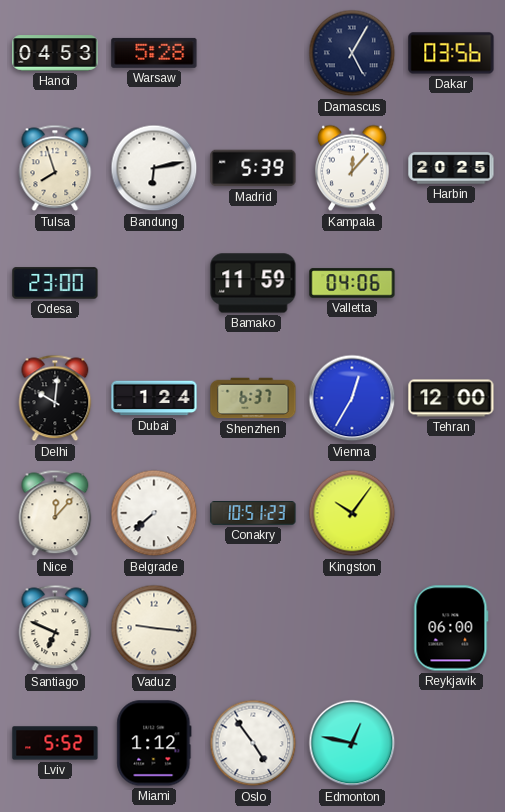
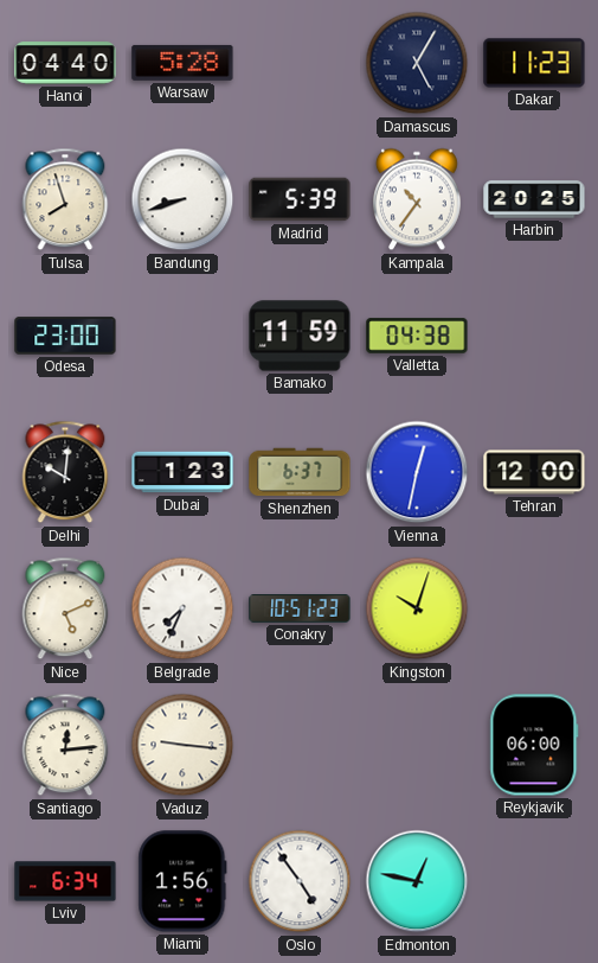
Hanoi: 04:53 -> 04:40 (65, 63)
Dakar: 03:56 -> 11:23 (534, 63)
Bandung: 6:13 -> 8:42 (182, 199)
Kampala: 12:07 -> 10:36 (418, 199)
Valletta: 04:06 -> 04:38 (417, 336)
Dubai: 1:24 -> 1:23 (182, 472)
Vienna: 12:35 -> 12:32 (417, 472)
Nice: 12:07 -> 5:11 (65, 608)
Belgrade: 7:38 -> 7:34 (182, 608)
Kingston: 10:06 -> 10:03 (417, 608)
Santiago: 6:49 -> 12:14 (65, 745)
Lviv: 5:52 -> 6:34 (65, 881)
Miami: 1:12 -> 1:56 (182, 881)
